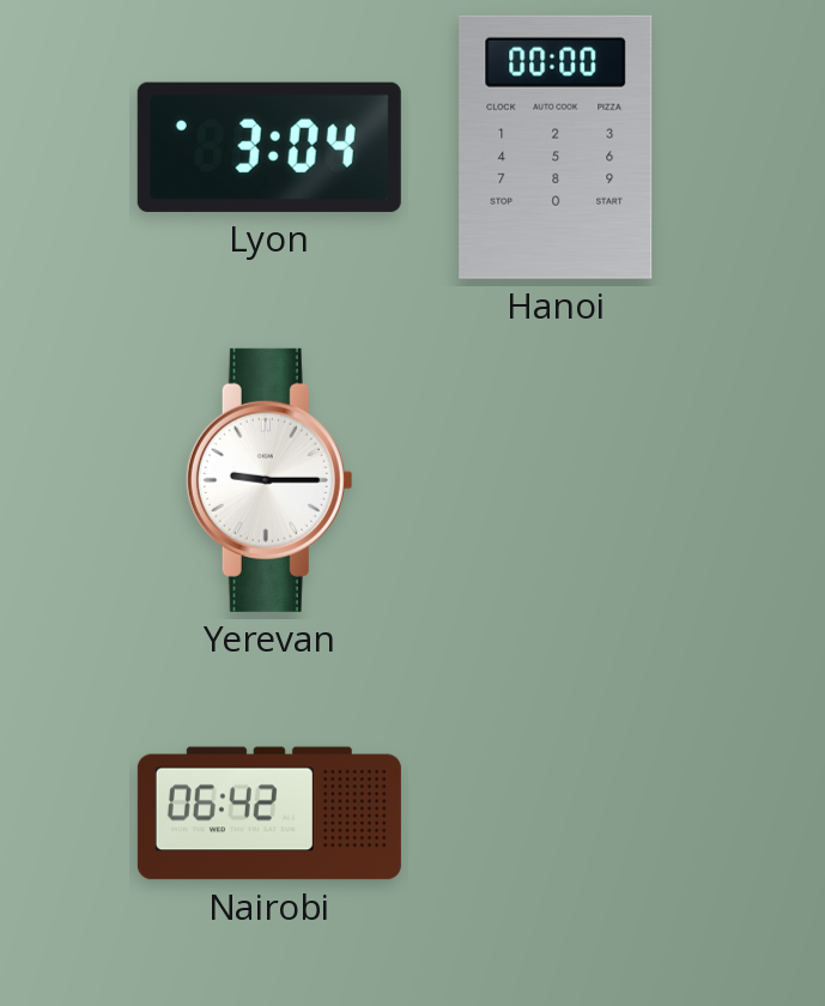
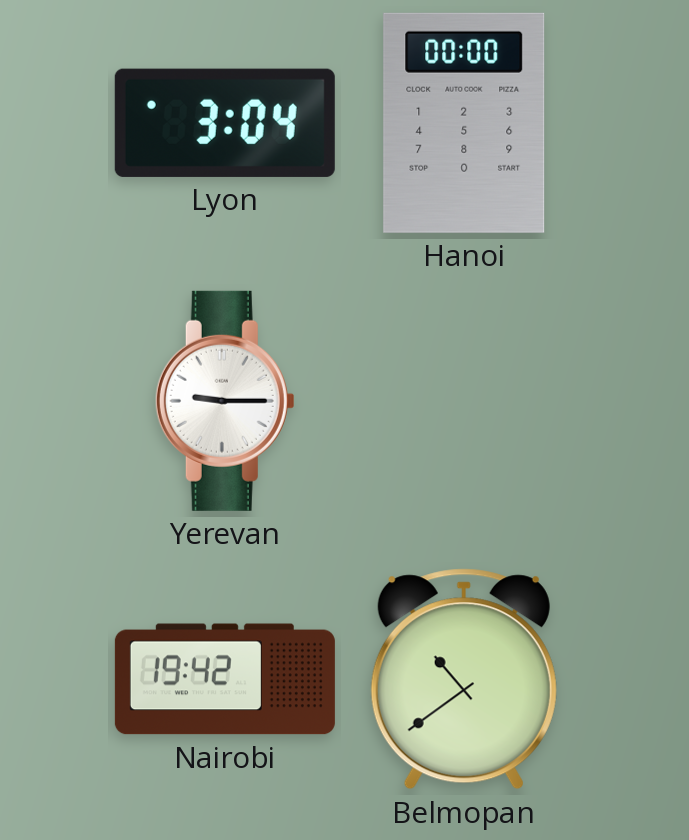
Nairobi: 06:42 -> 19:42 (225, 679)
Belmopan: none -> 10:39 (464, 679)
